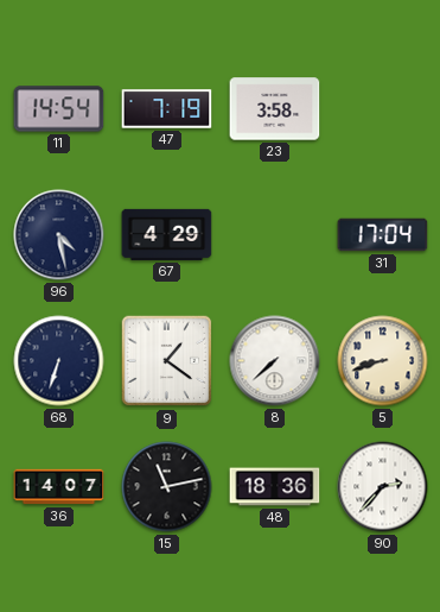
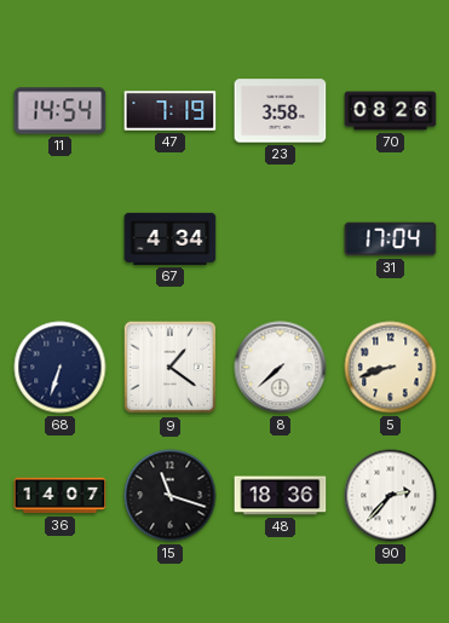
70: none -> 08:26 (391, 111)
96: 4:28 -> none (59, 235)
67: 4:29 -> 4:34 (171, 238)
15: 11:13 -> 11:18 (171, 496)
